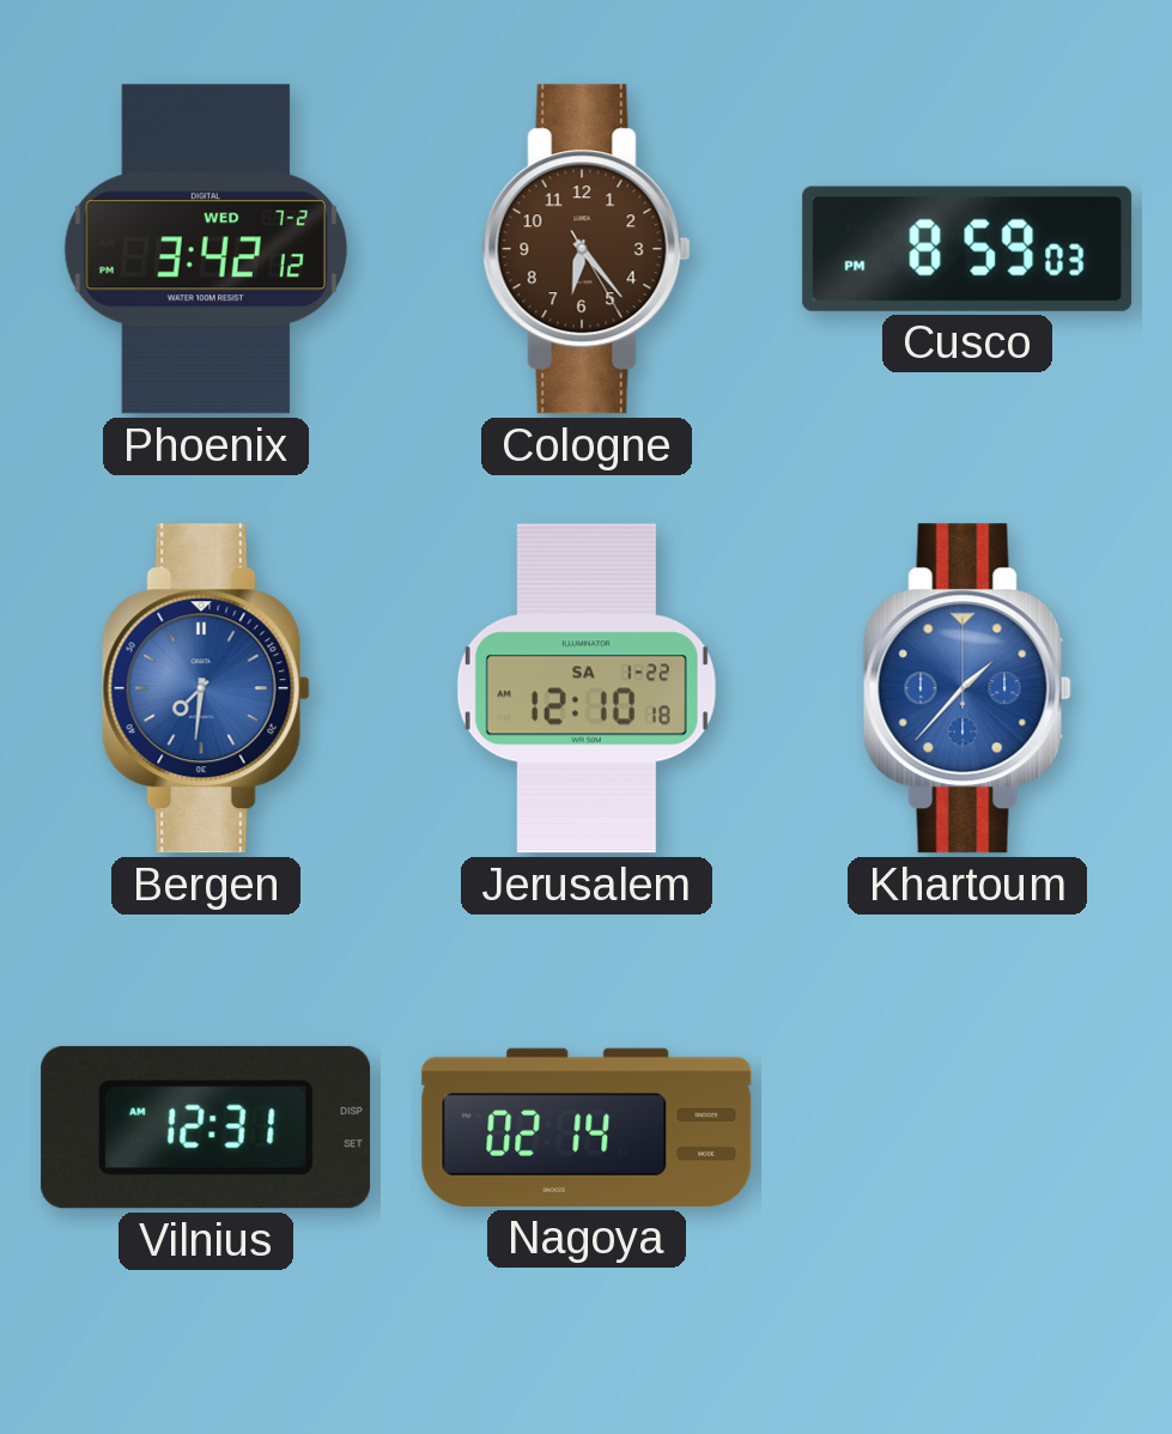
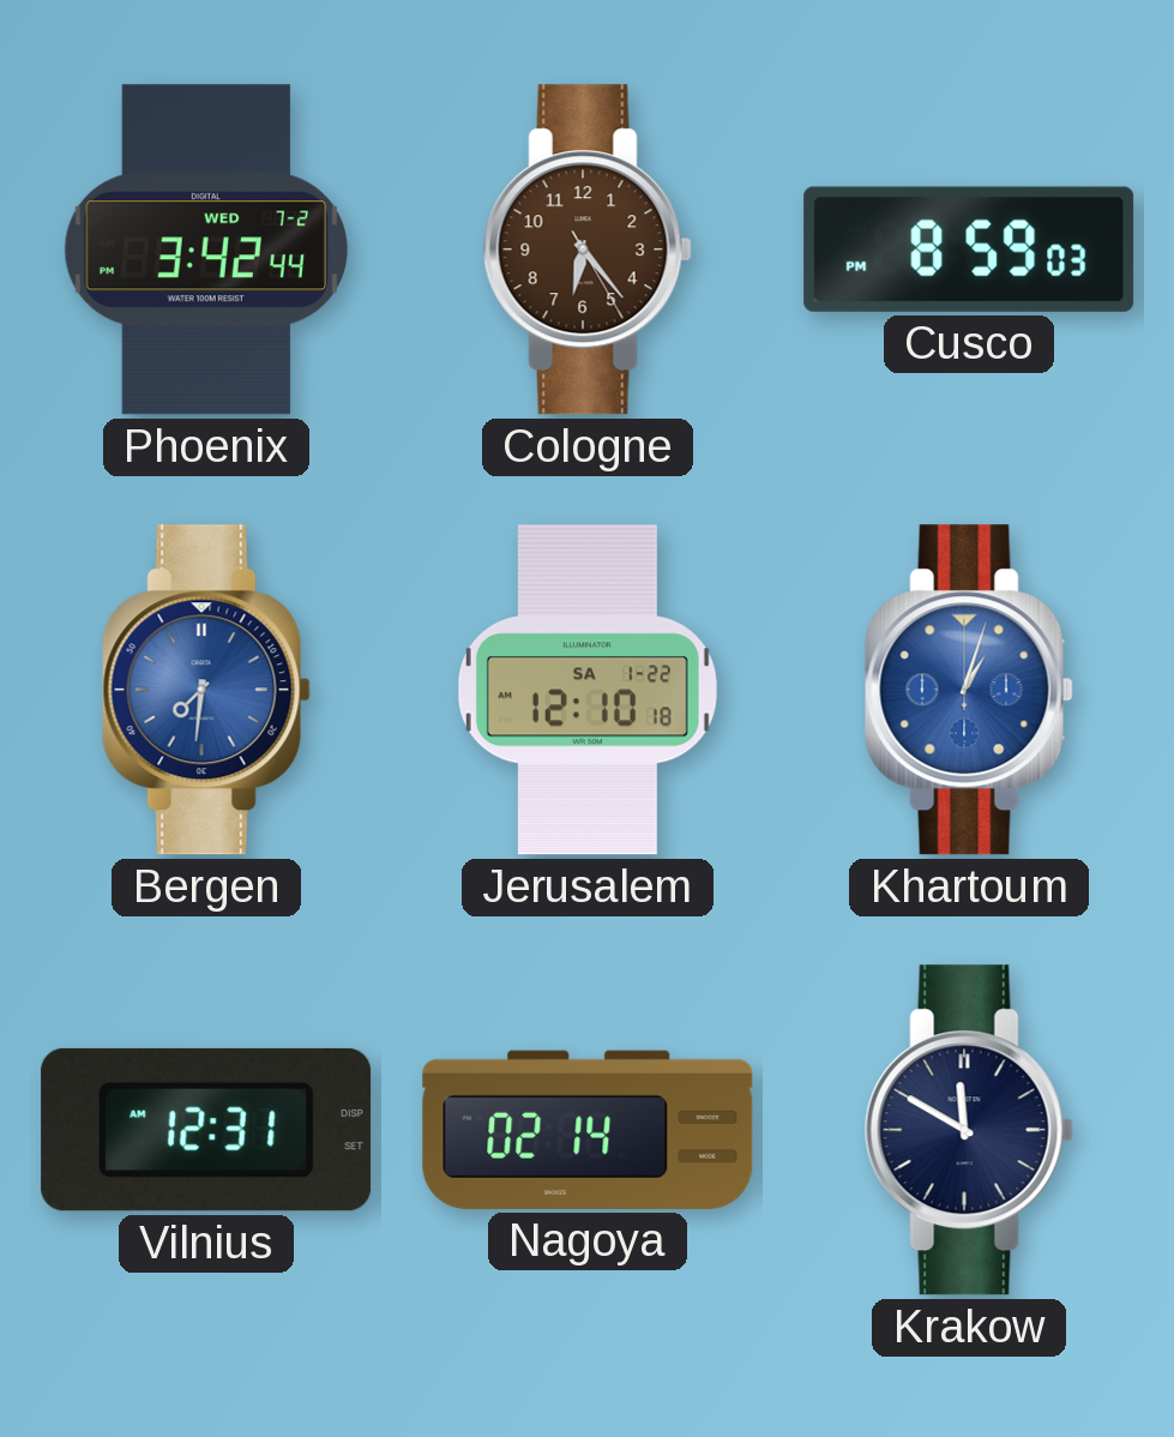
Phoenix: 3:42:12 -> 3:42:44 (205, 249)
Khartoum: 1:37 -> 1:03 (969, 690)
Krakow: none -> 11:50 (969, 1130)
